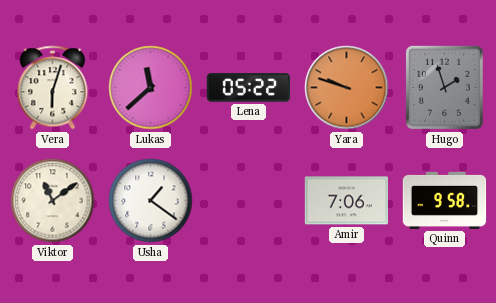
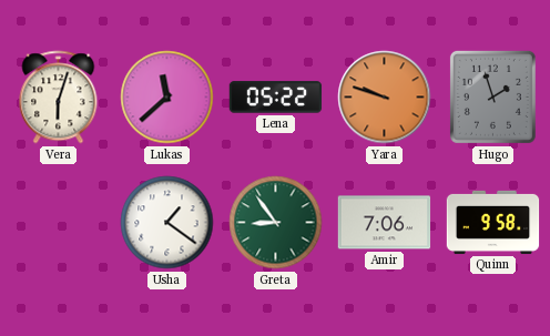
Viktor: 11:09 -> none (53, 201)
Greta: none -> 8:54 (276, 223)
